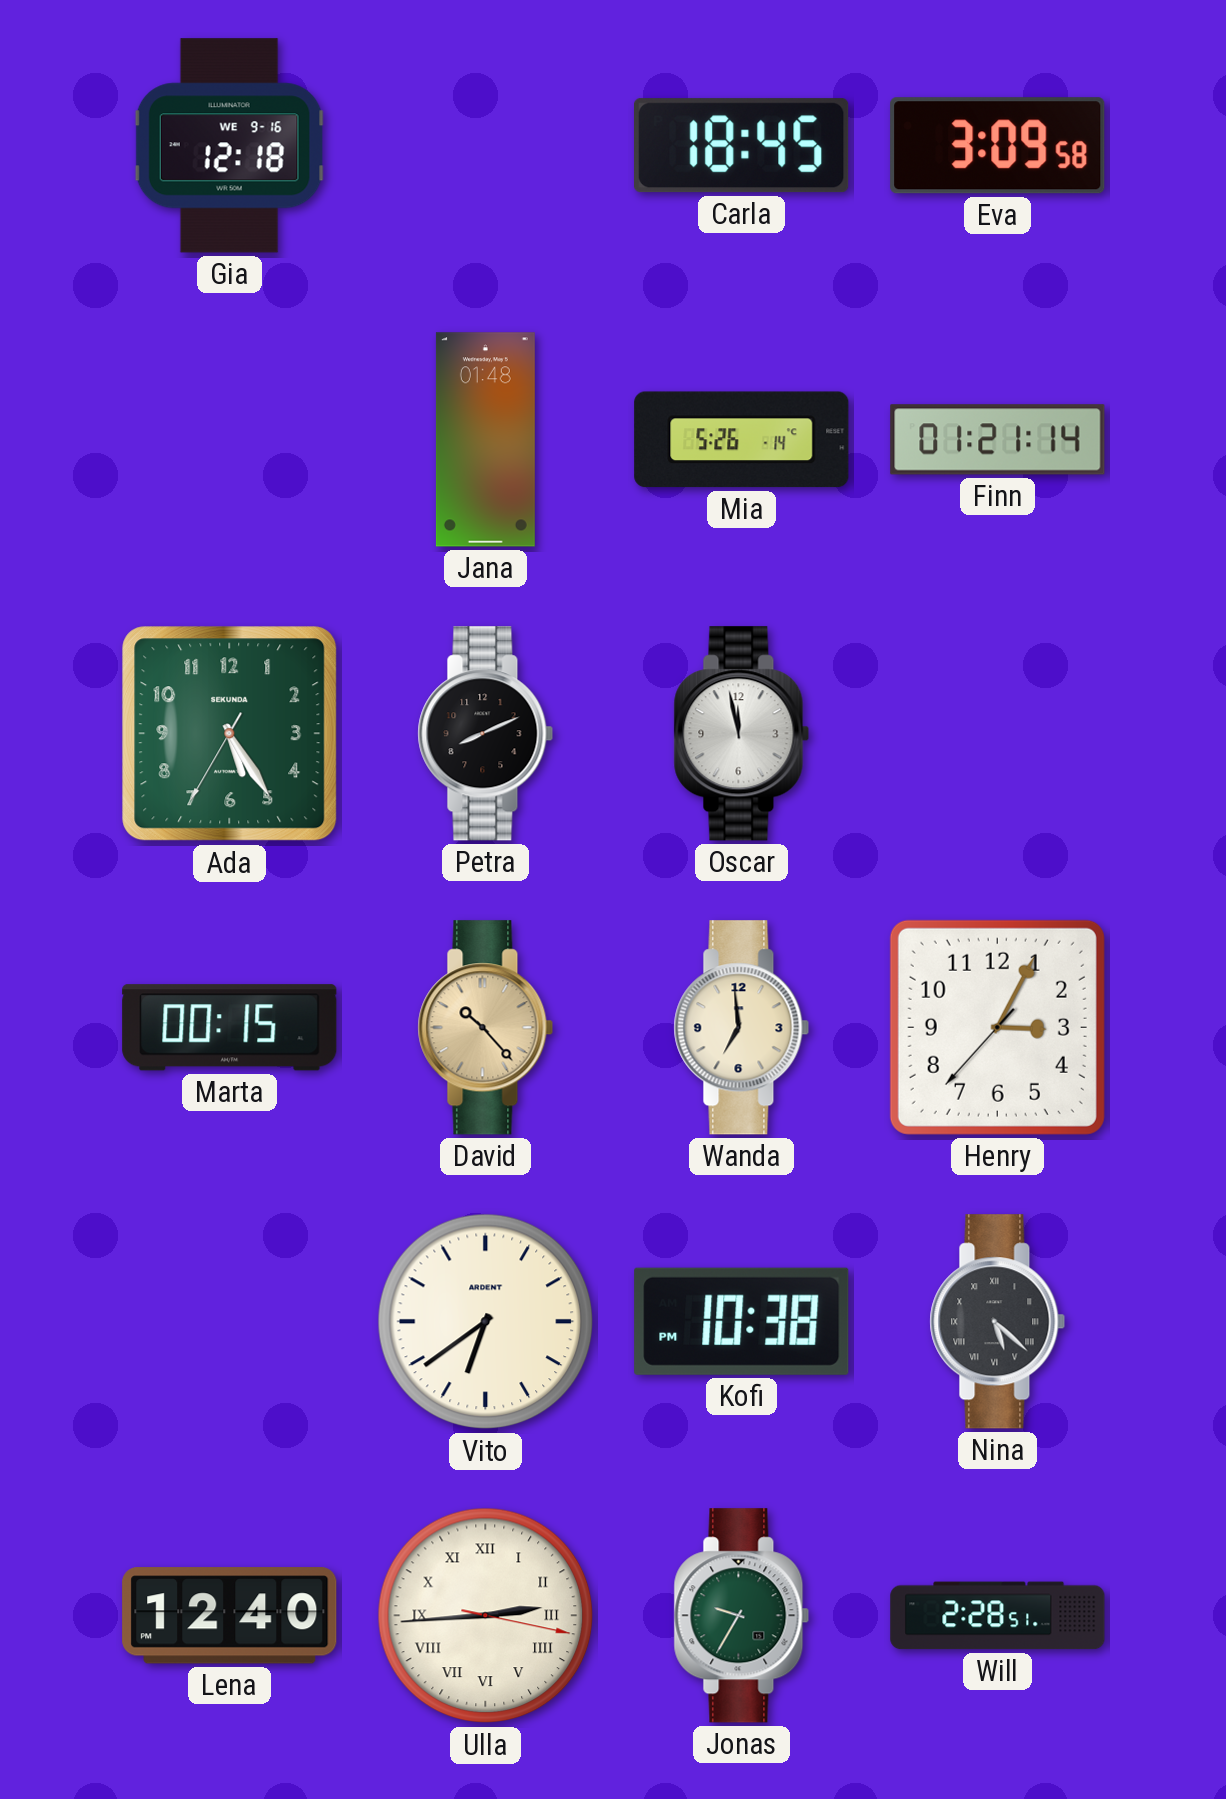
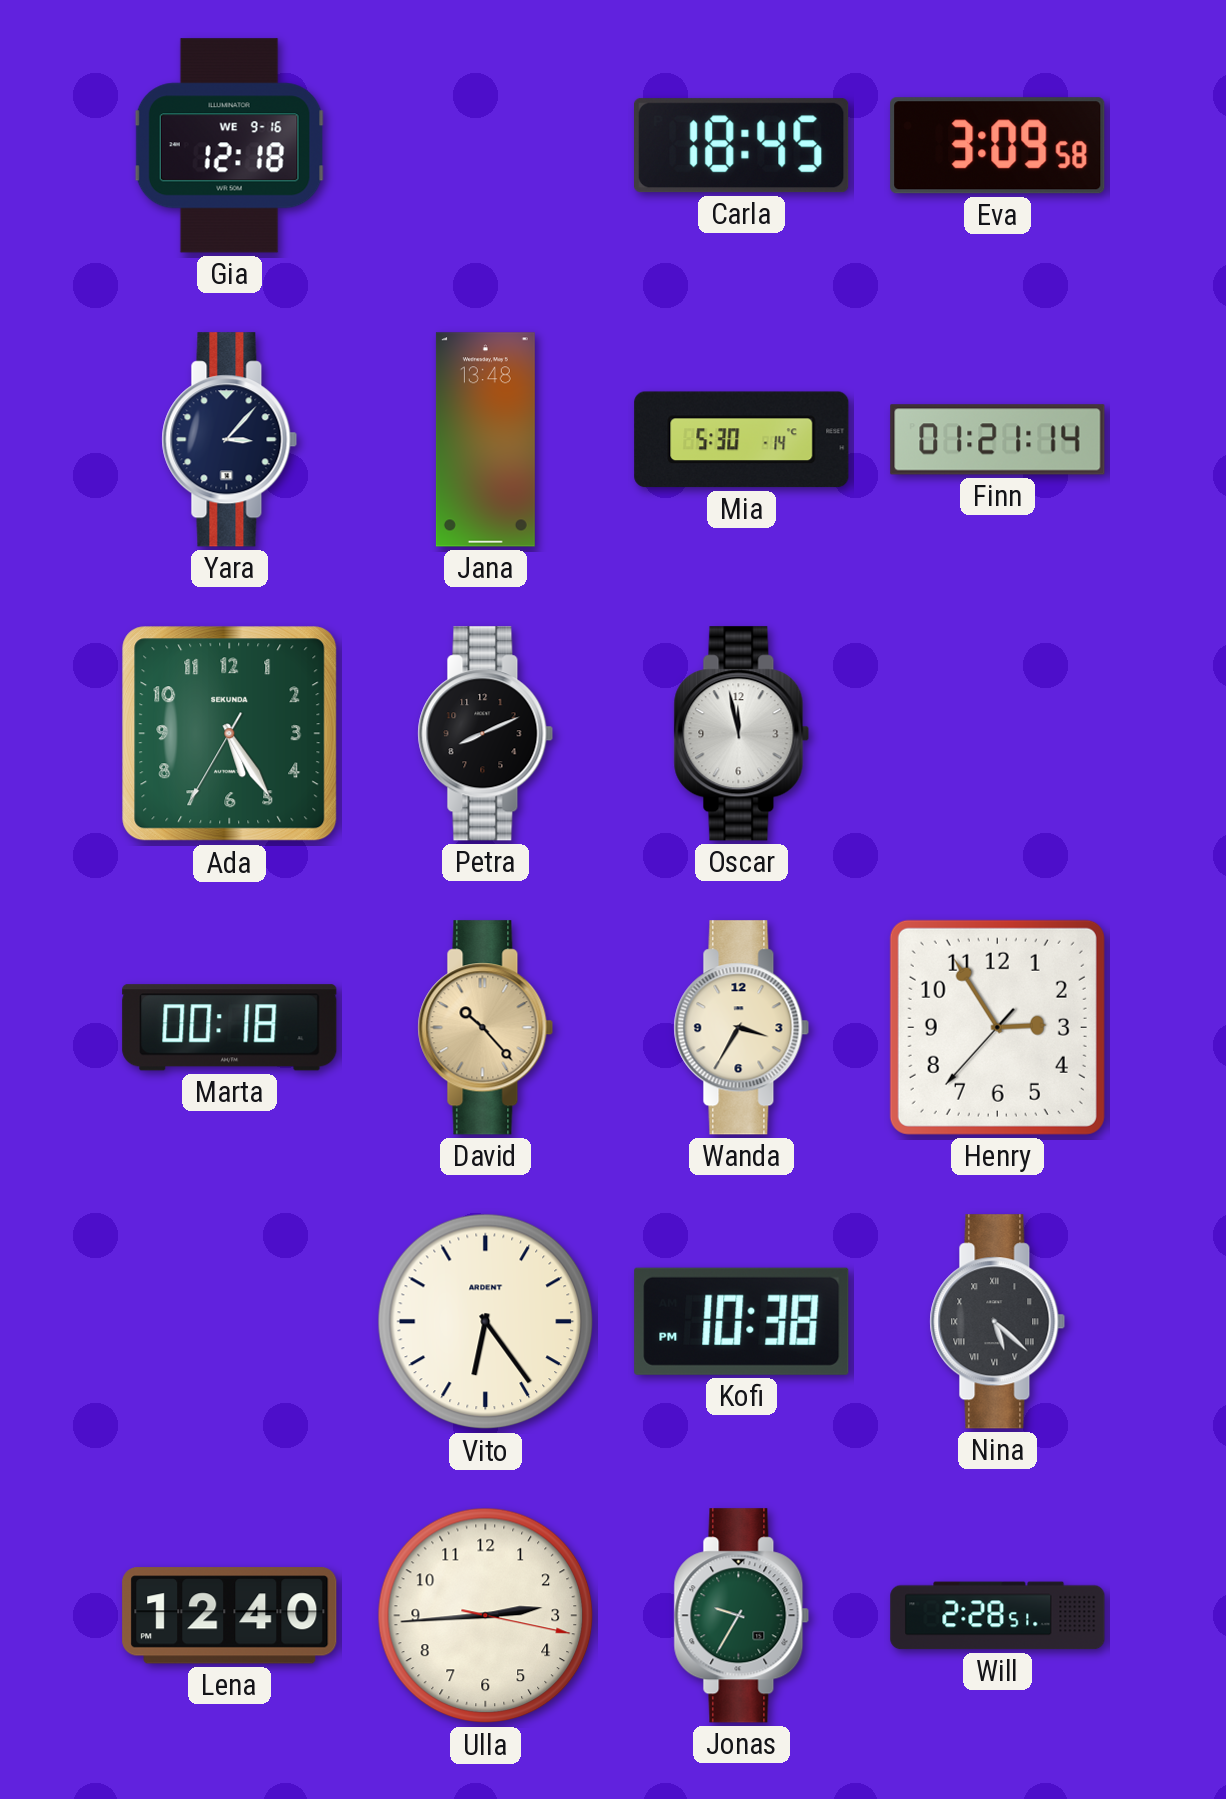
Yara: none -> 3:07 (230, 440)
Jana: 01:48 -> 13:48 (485, 440)
Mia: 5:26 -> 5:30 (742, 440)
Marta: 00:15 -> 00:18 (230, 1028)
Wanda: 6:59 -> 3:35 (742, 1028)
Henry: 3:04 -> 2:54 (997, 1027)
Vito: 6:39 -> 6:24 (486, 1322)
Ulla numerals: Roman -> Arabic (486, 1616)
